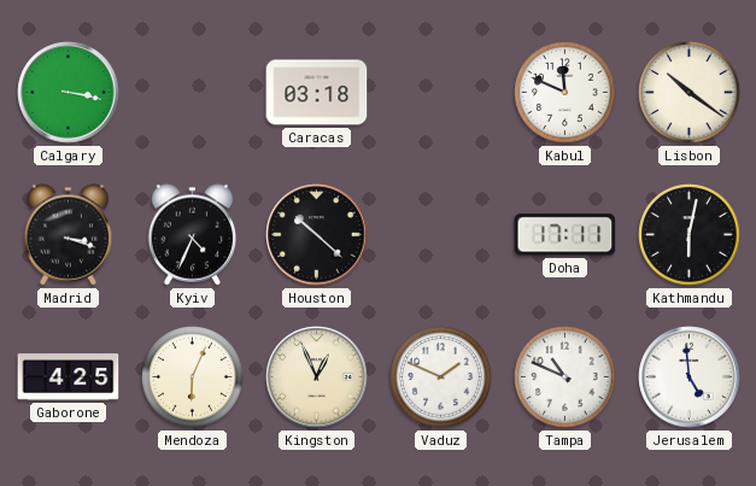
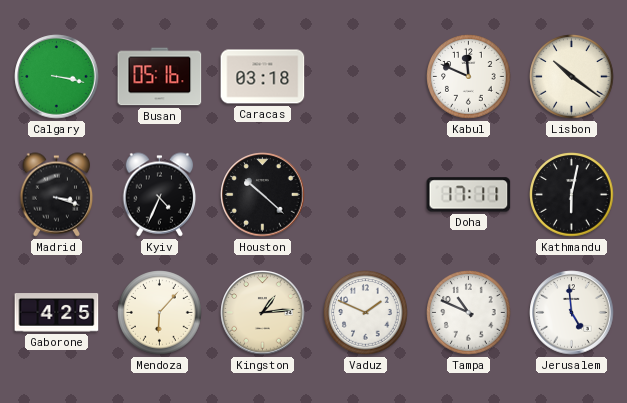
Busan: none -> 05:16 (160, 77)
Mendoza: 6:04 -> 6:07 (160, 313)
Kingston: 12:56 -> 1:14 (263, 313)
